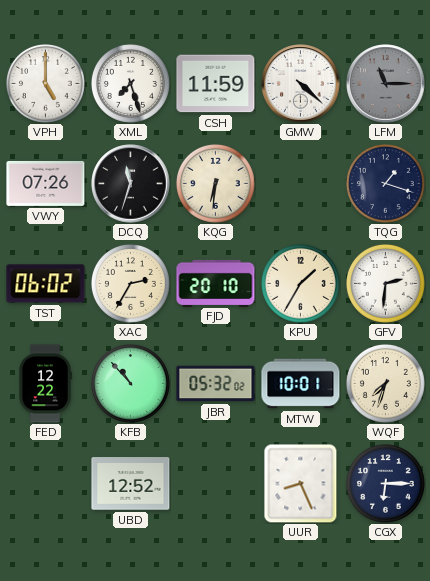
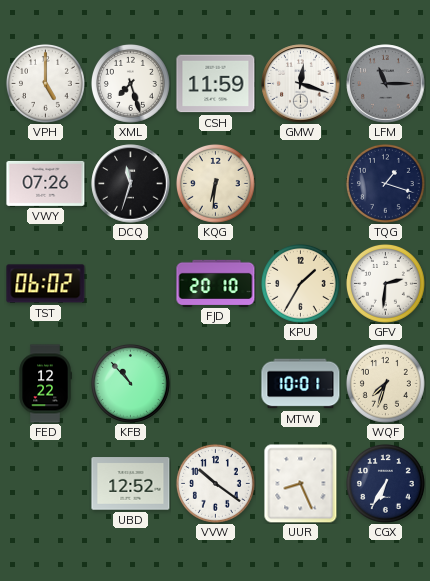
GMW: 4:22 -> 12:18 (301, 84)
XAC: 2:35 -> none (130, 283)
JBR: 05:32 -> none (216, 384)
VVW: none -> 10:21 (215, 483)
CGX: 6:15 -> 6:35 (385, 483)
